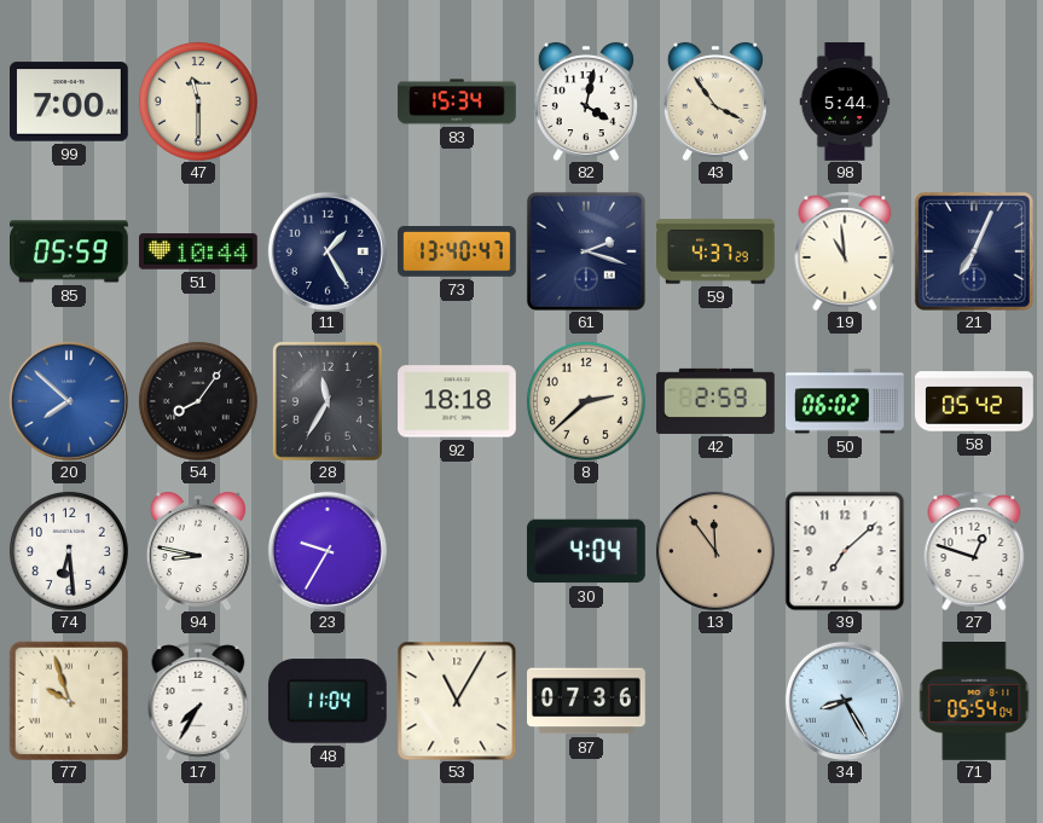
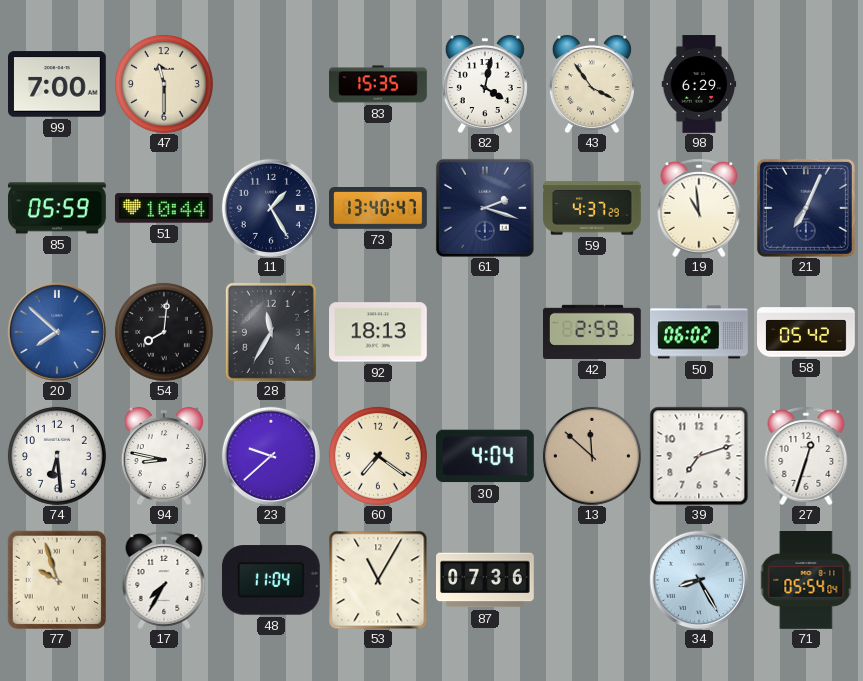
83: 15:34 -> 15:35 (378, 84)
98: 5:44 -> 6:29 (699, 84)
54: 8:06 -> 8:01 (164, 332)
92: 18:18 -> 18:13 (379, 332)
8: 2:38 -> none (586, 401)
23: 9:35 -> 9:38 (271, 456)
60: none -> 7:21 (378, 456)
13: 11:54 -> 11:52 (592, 456)
39: 7:08 -> 7:12 (699, 456)
27: 12:48 -> 12:33 (806, 456)
